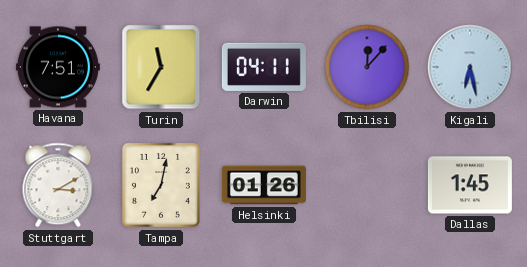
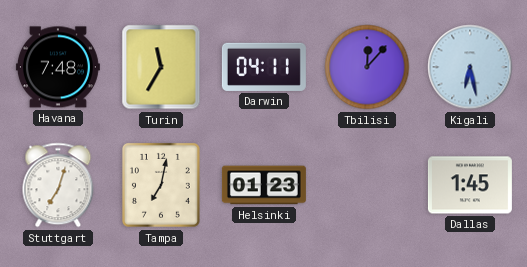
Havana: 7:51 -> 7:48 (58, 67)
Stuttgart: 3:10 -> 7:03 (58, 185)
Helsinki: 01:26 -> 01:23 (264, 185)
